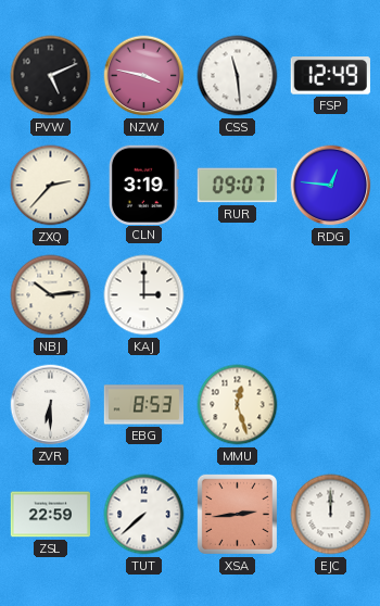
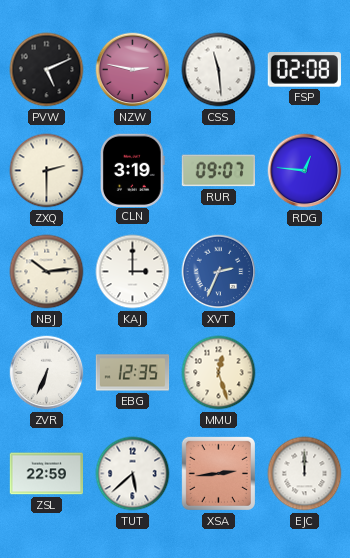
NZW: 3:47 -> 2:47 (133, 70)
FSP: 12:49 -> 02:08 (304, 70)
ZXQ: 2:37 -> 2:30 (47, 171)
XVT: none -> 2:34 (219, 272)
ZVR: 6:30 -> 6:34 (47, 373)
EBG: 8:53 -> 12:35 (133, 373)
TUT: 7:38 -> 5:38 (133, 474)
